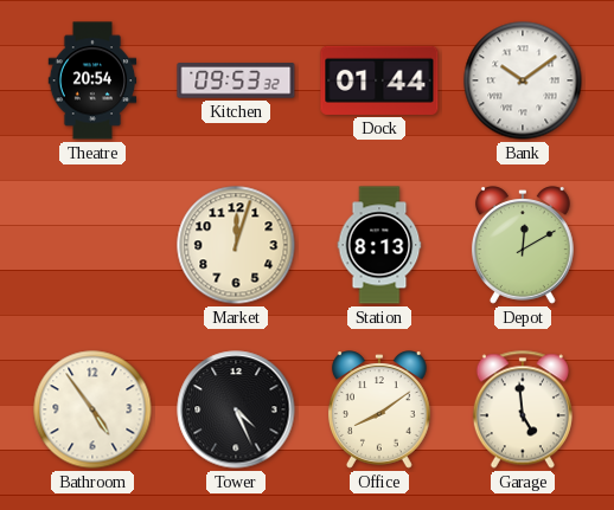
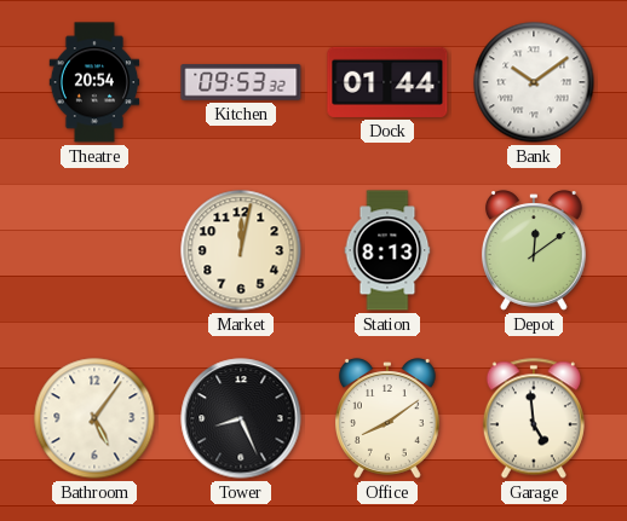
Market: 12:03 -> 12:02 (241, 250)
Depot: 12:10 -> 12:09 (534, 250)
Bathroom: 4:54 -> 5:06 (94, 418)
Tower: 4:26 -> 8:26 (241, 418)
